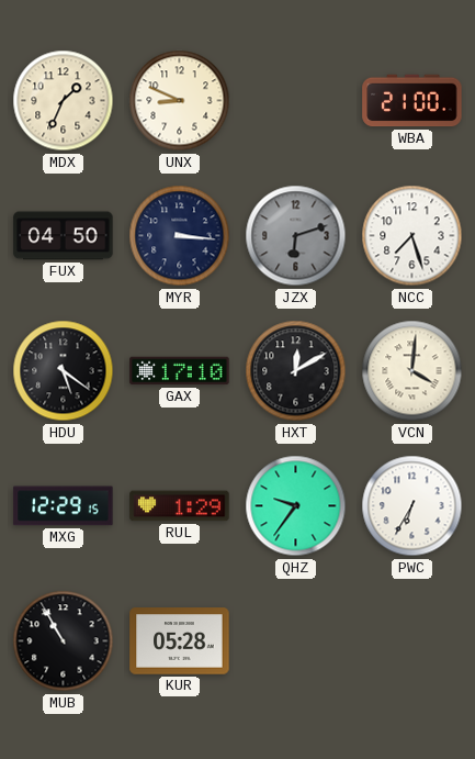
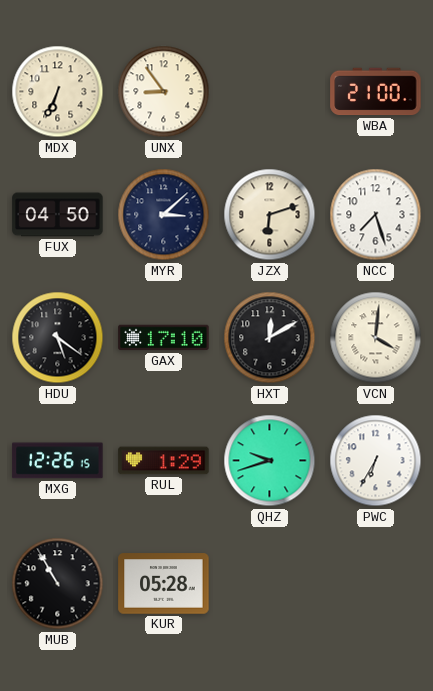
MDX: 1:34 -> 6:34 (58, 92)
UNX: 8:49 -> 8:54 (164, 92)
MYR: 3:16 -> 3:08 (164, 215)
JZX dial: grey -> cream (270, 215)
MXG: 12:29 -> 12:26 (58, 461)
QHZ: 9:36 -> 9:42 (270, 461)
